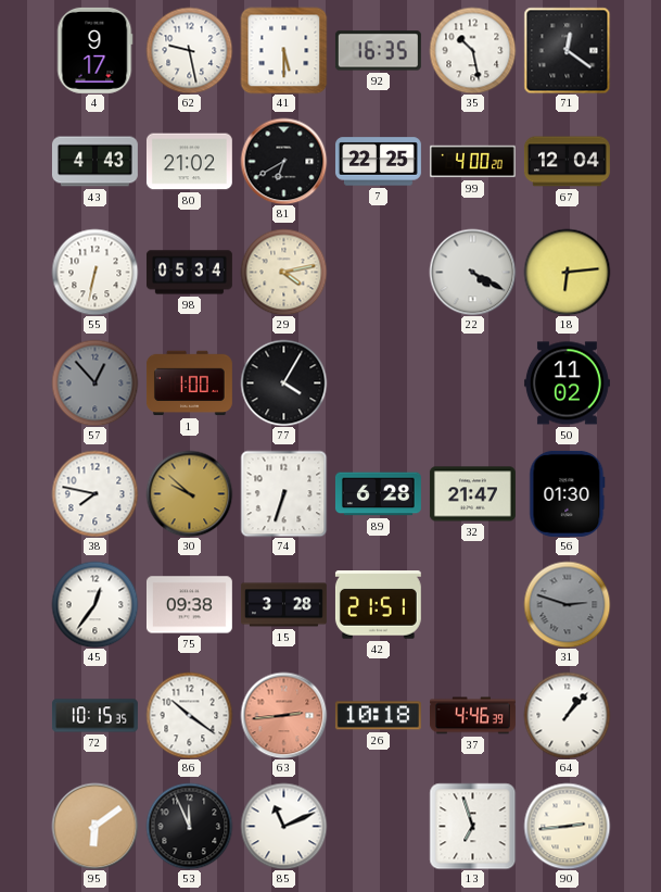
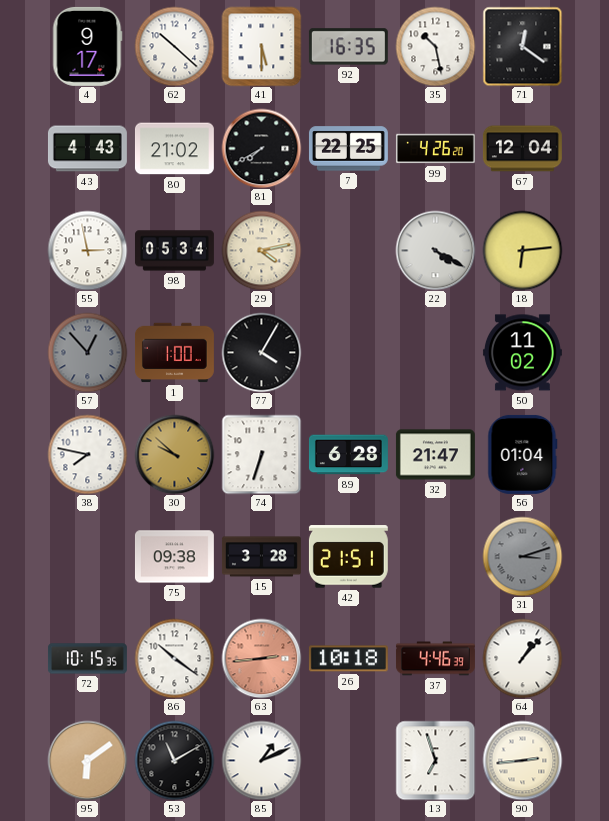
62: 9:28 -> 10:22 (174, 46)
81: 6:40 -> 7:40 (261, 148)
99: 4:00 -> 4:26 (435, 149)
55: 6:32 -> 2:58 (87, 250)
56: 01:30 -> 01:04 (523, 454)
45: 12:36 -> none (94, 604)
31: 2:48 -> 3:12 (522, 556)
53: 11:56 -> 11:10 (174, 760)
85: 11:11 -> 1:11 (261, 760)
